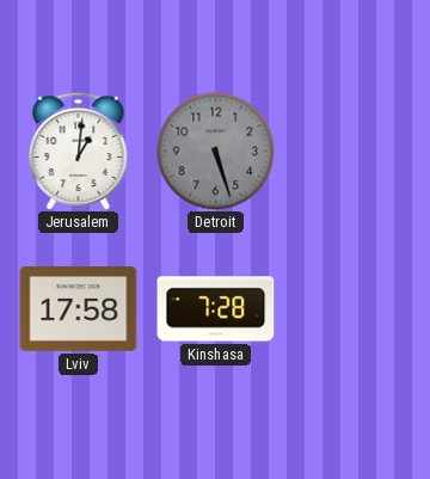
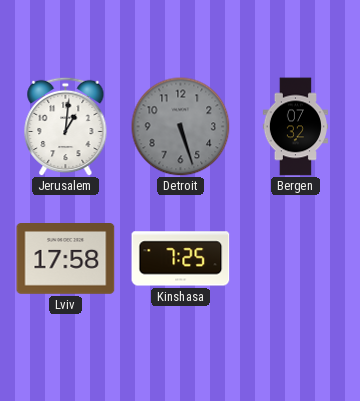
Bergen: none -> 07:32 (295, 127)
Kinshasa: 7:28 -> 7:25 (181, 259)
